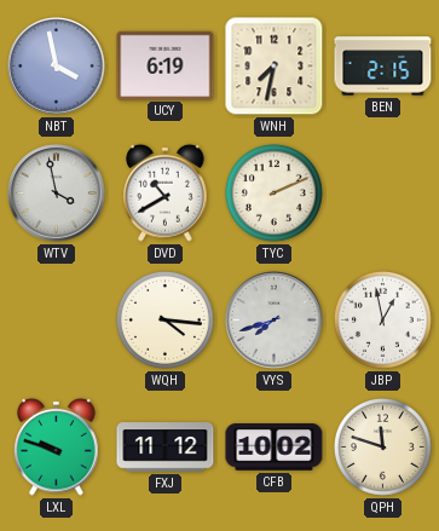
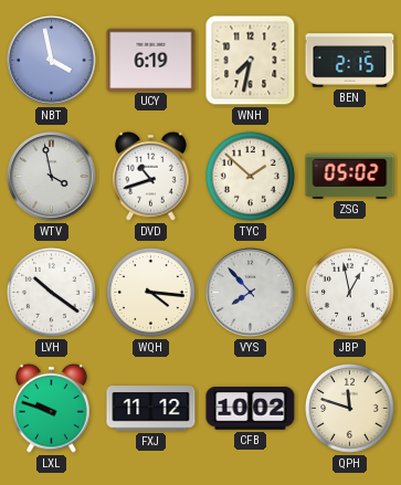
DVD: 10:40 -> 10:42 (151, 176)
TYC: 2:11 -> 1:52 (251, 177)
ZSG: none -> 05:02 (350, 176)
LVH: none -> 10:21 (52, 293)
VYS: 7:42 -> 7:53 (251, 293)
